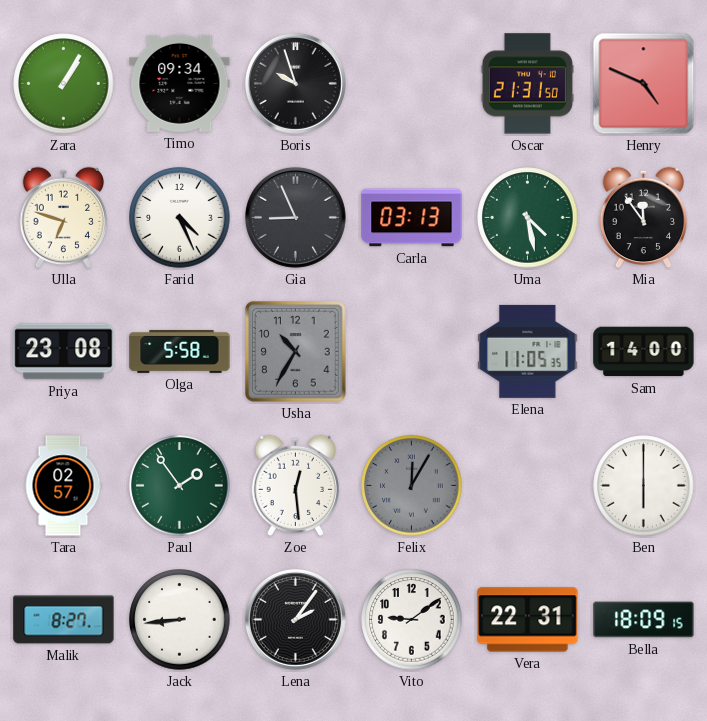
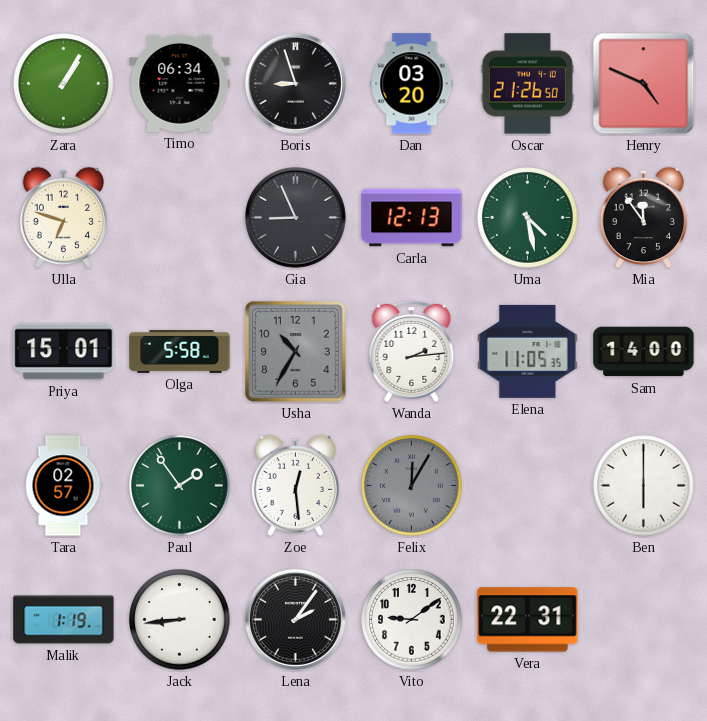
Timo: 09:34 -> 06:34 (180, 83)
Boris: 9:57 -> 8:57 (295, 83)
Dan: none -> 03:20 (412, 84)
Oscar: 21:31 -> 21:26 (527, 84)
Farid: 4:26 -> none (180, 218)
Carla: 03:13 -> 12:13 (412, 218)
Priya: 23:08 -> 15:01 (64, 352)
Wanda: none -> 2:14 (412, 351)
Malik: 8:27 -> 1:19 (64, 620)
Bella: 18:09 -> none (644, 620)
